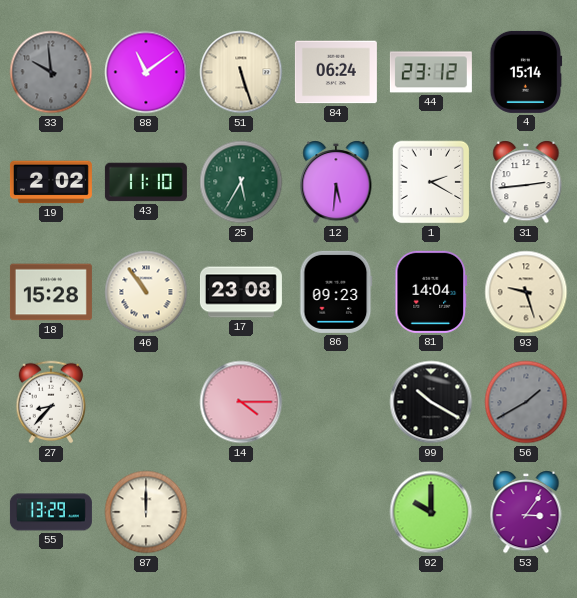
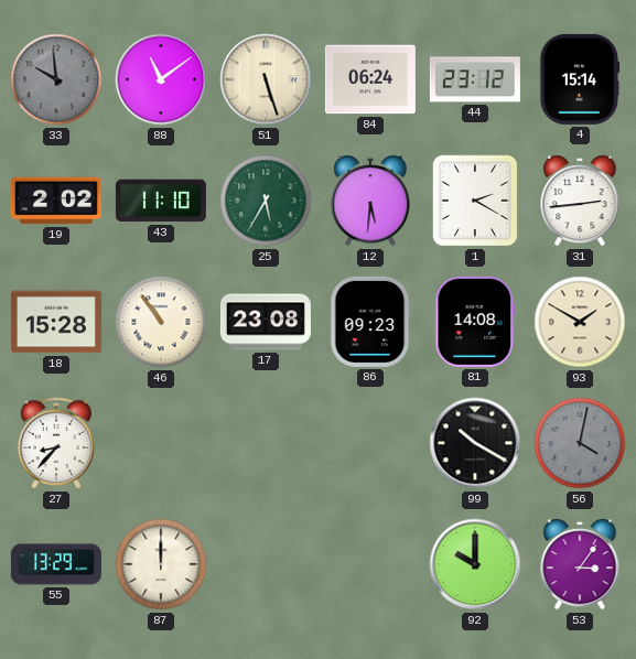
81: 14:04 -> 14:08 (475, 322)
93: 9:27 -> 1:50 (580, 322)
14: 4:15 -> none (241, 402)
56: 1:40 -> 4:02 (580, 443)
